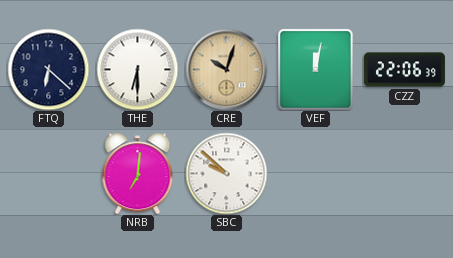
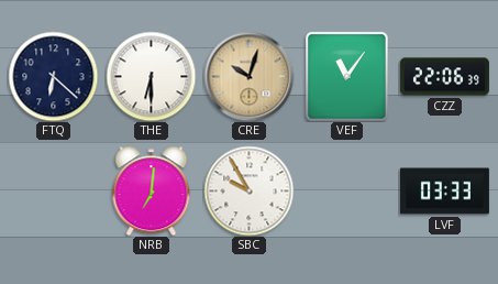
VEF: 12:02 -> 11:06 (347, 76)
SBC: 9:52 -> 9:55 (248, 190)
LVF: none -> 03:33 (444, 192)
